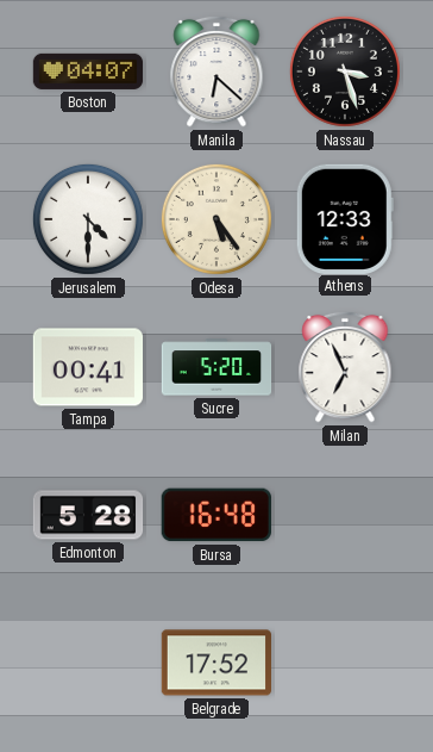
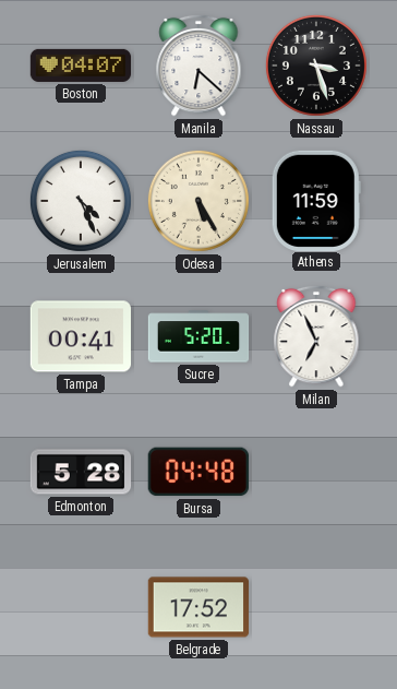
Jerusalem: 4:30 -> 4:26 (81, 201)
Odesa: 5:24 -> 5:25 (198, 201)
Athens: 12:33 -> 11:59 (316, 200)
Bursa: 16:48 -> 04:48 (198, 472)
